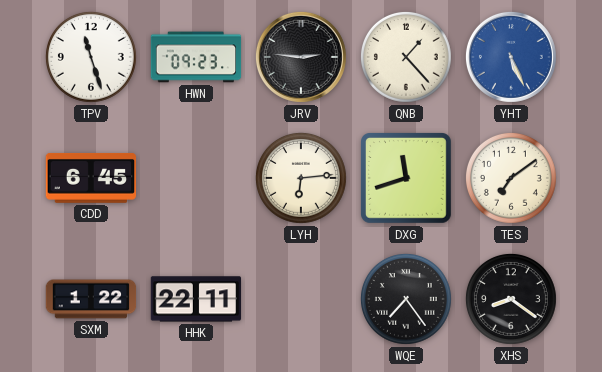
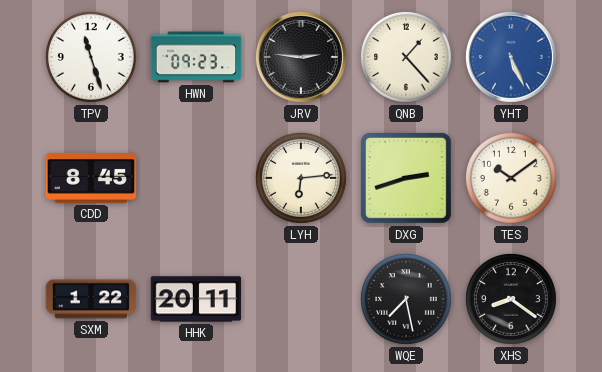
CDD: 6:45 -> 8:45 (91, 178)
DXG: 11:42 -> 2:42 (407, 179)
TES: 7:09 -> 10:09 (511, 178)
HHK: 22:11 -> 20:11 (196, 299)
WQE: 7:24 -> 7:28 (406, 299)
